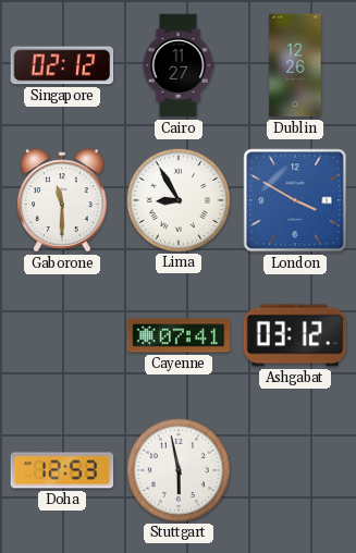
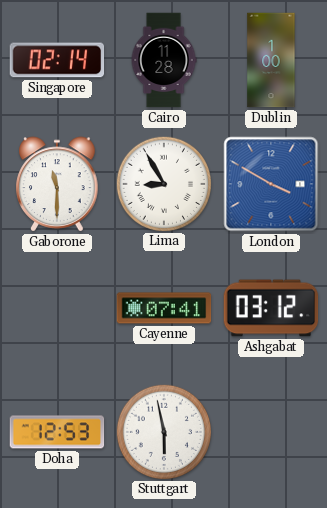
Singapore: 02:12 -> 02:14 (57, 60)
Cairo: 11:27 -> 11:28 (164, 60)
Dublin: 12:26 -> 1:00 (271, 60)
